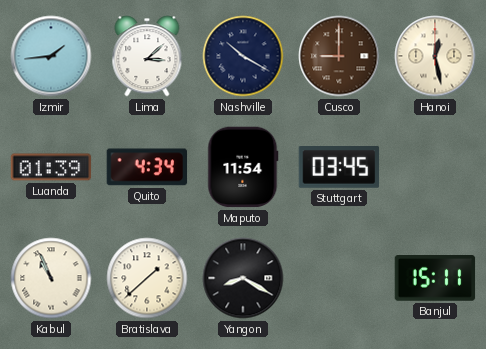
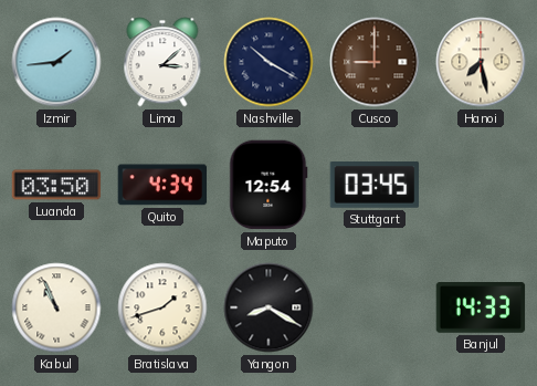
Hanoi: 12:28 -> 7:28 (481, 62)
Luanda: 01:39 -> 03:50 (56, 185)
Maputo: 11:54 -> 12:54 (268, 185)
Bratislava: 1:38 -> 1:42 (162, 307)
Banjul: 15:11 -> 14:33 (481, 307)
